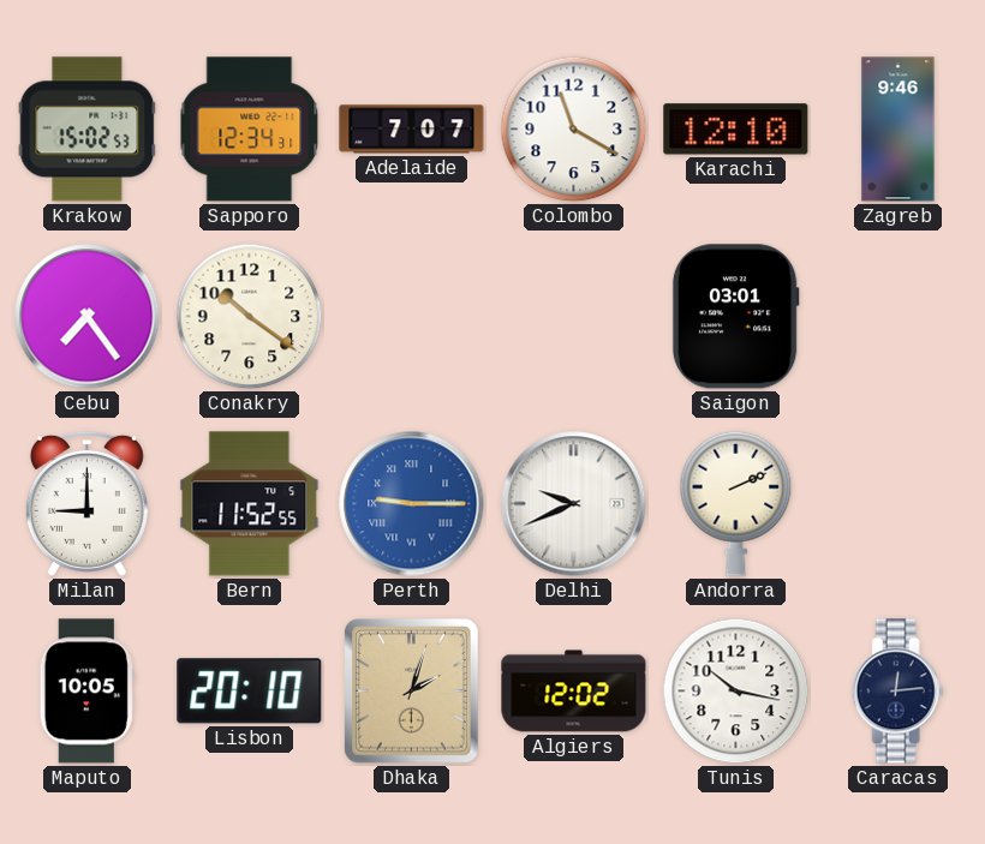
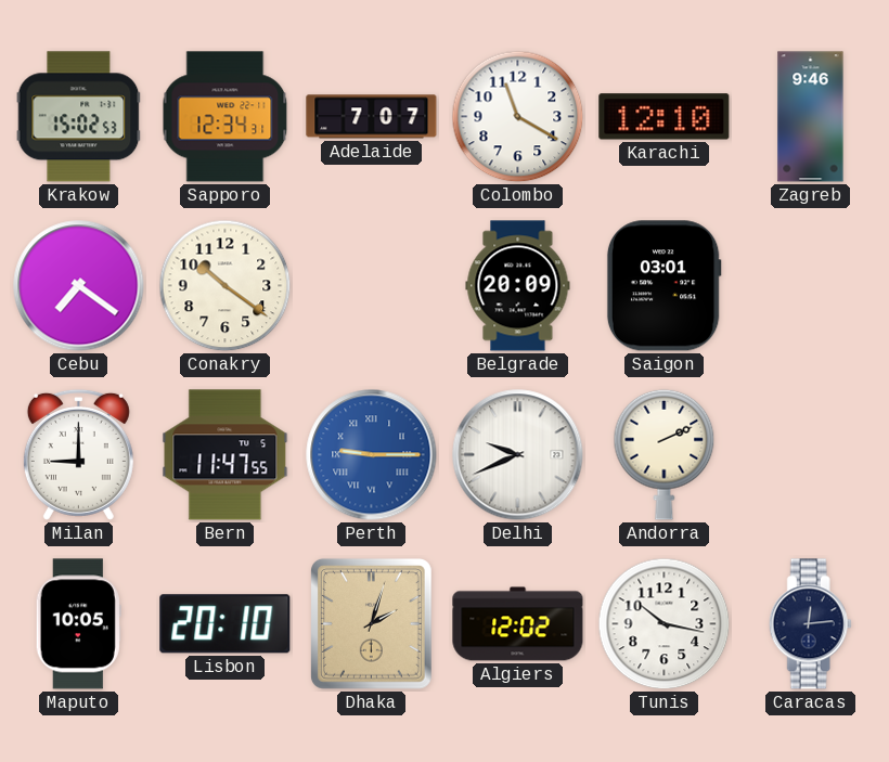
Cebu: 7:24 -> 7:21 (79, 286)
Belgrade: none -> 20:09 (518, 286)
Bern: 11:52 -> 11:47 (226, 455)
